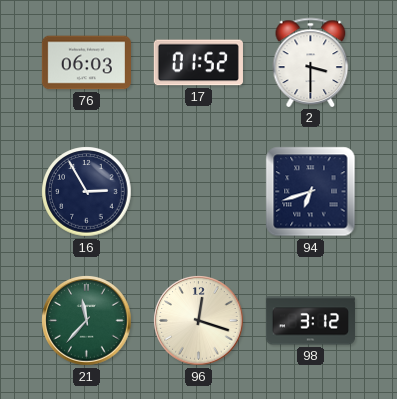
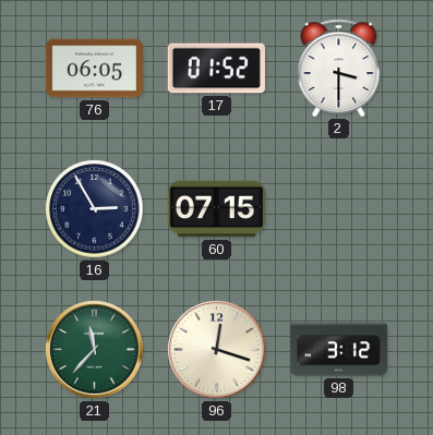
76: 06:03 -> 06:05 (94, 69)
60: none -> 07:15 (216, 209)
94: 6:42 -> none (311, 192)
